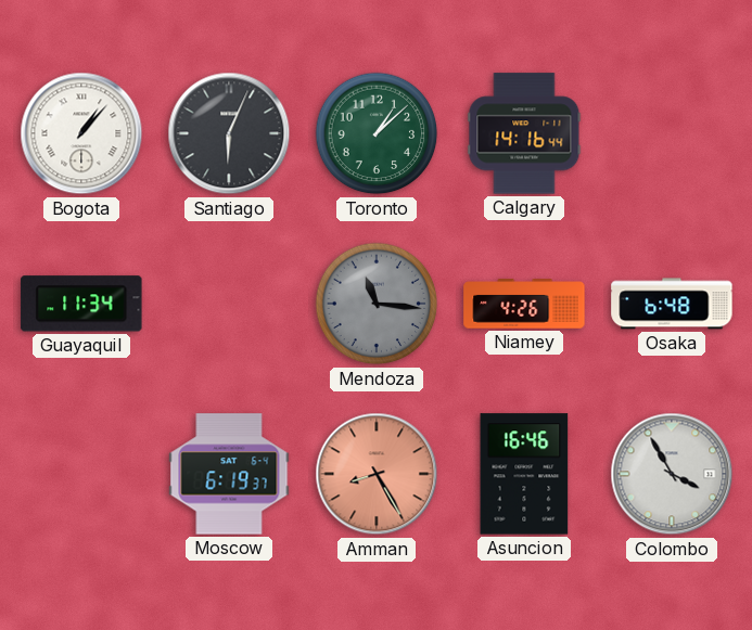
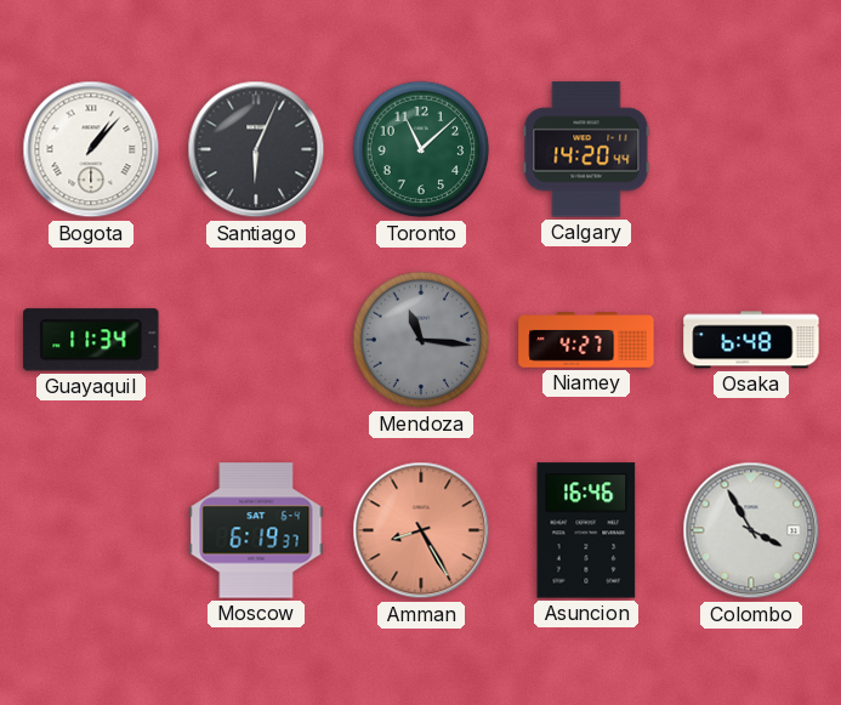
Toronto: 1:08 -> 11:08 (421, 149)
Calgary: 14:16 -> 14:20 (586, 149)
Niamey: 4:26 -> 4:27 (586, 340)
